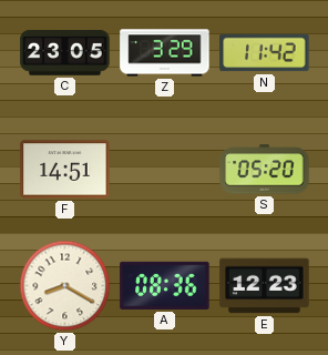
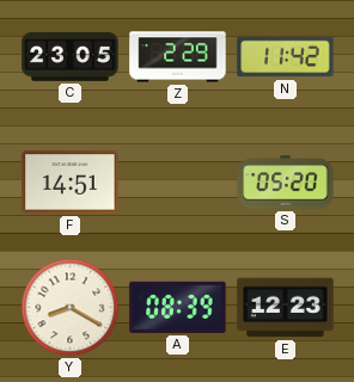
Z: 3:29 -> 2:29 (178, 57)
A: 08:36 -> 08:39 (178, 307)
